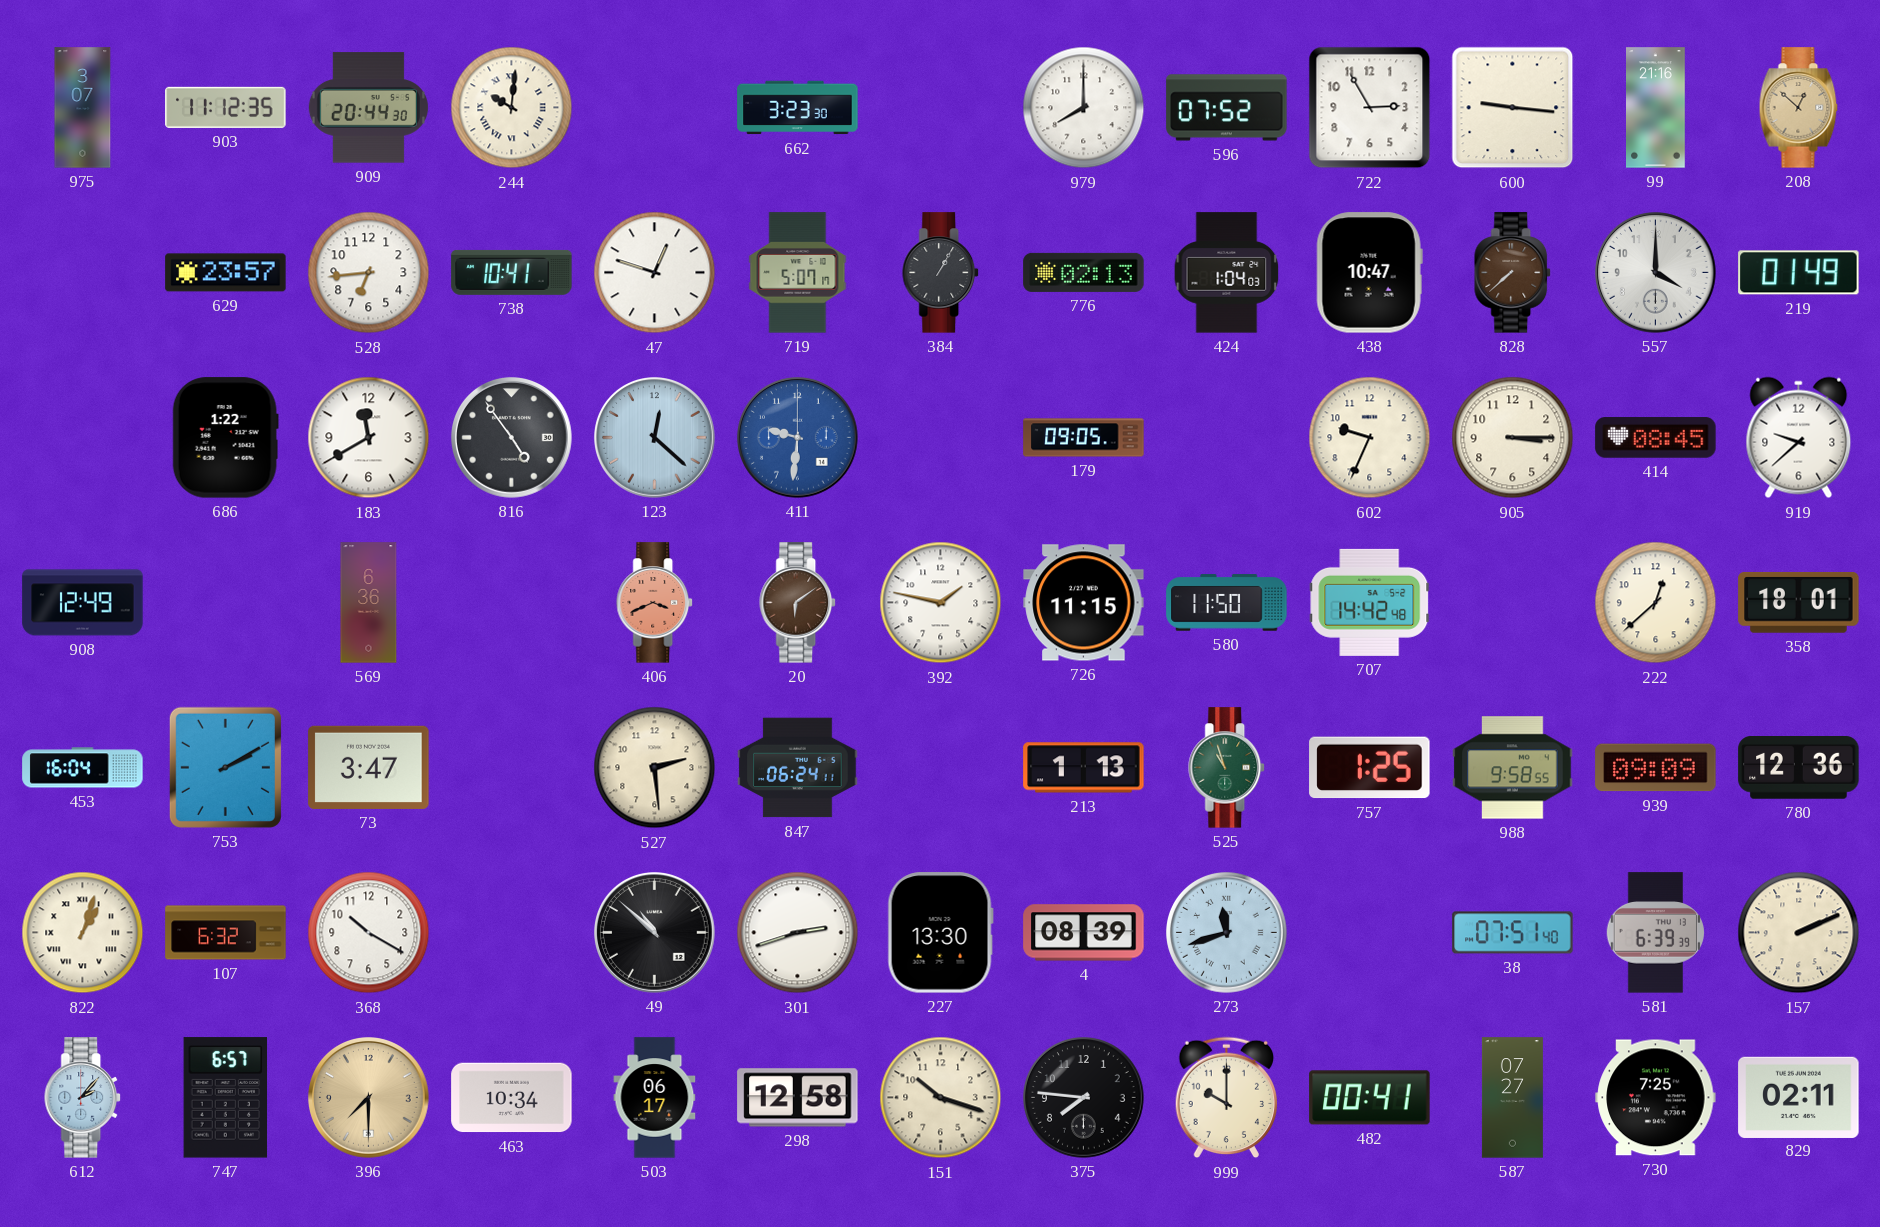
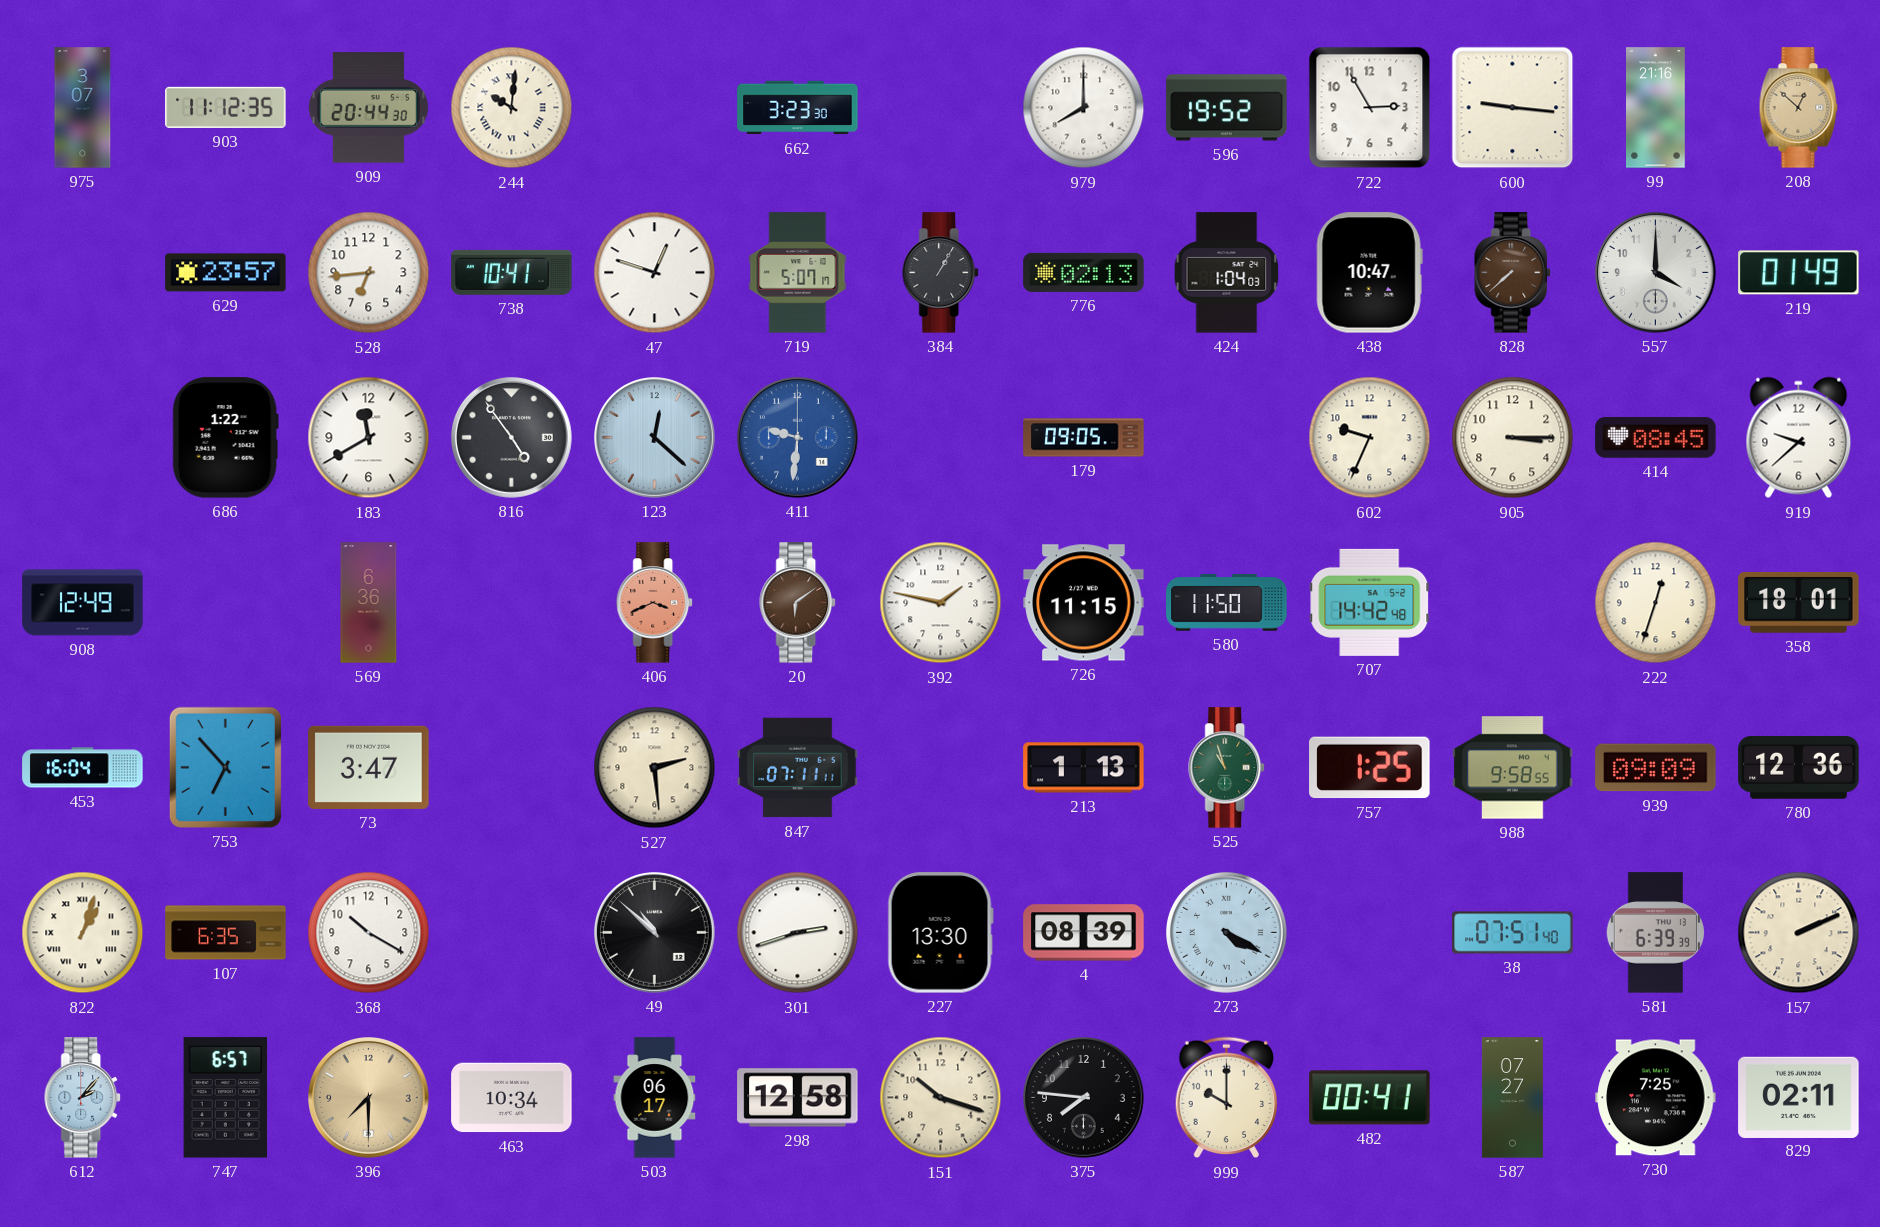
596: 07:52 -> 19:52 (1227, 108)
222: 12:38 -> 12:33 (1656, 603)
753: 2:10 -> 6:53 (225, 767)
847: 06:24 -> 07:11 (798, 768)
107: 6:32 -> 6:35 (226, 933)
273: 11:42 -> 4:20 (1227, 933)
